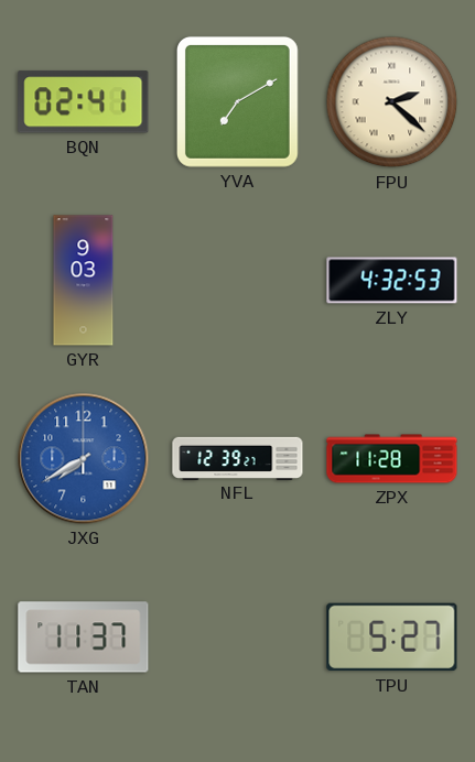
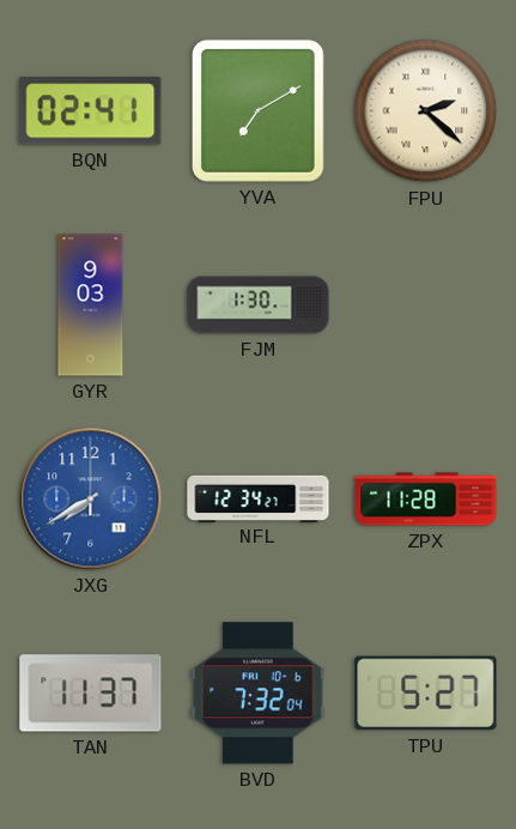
FJM: none -> 1:30 (259, 305)
ZLY: 4:32 -> none (392, 281)
NFL: 12:39 -> 12:34 (259, 498)
BVD: none -> 7:32 (259, 694)
